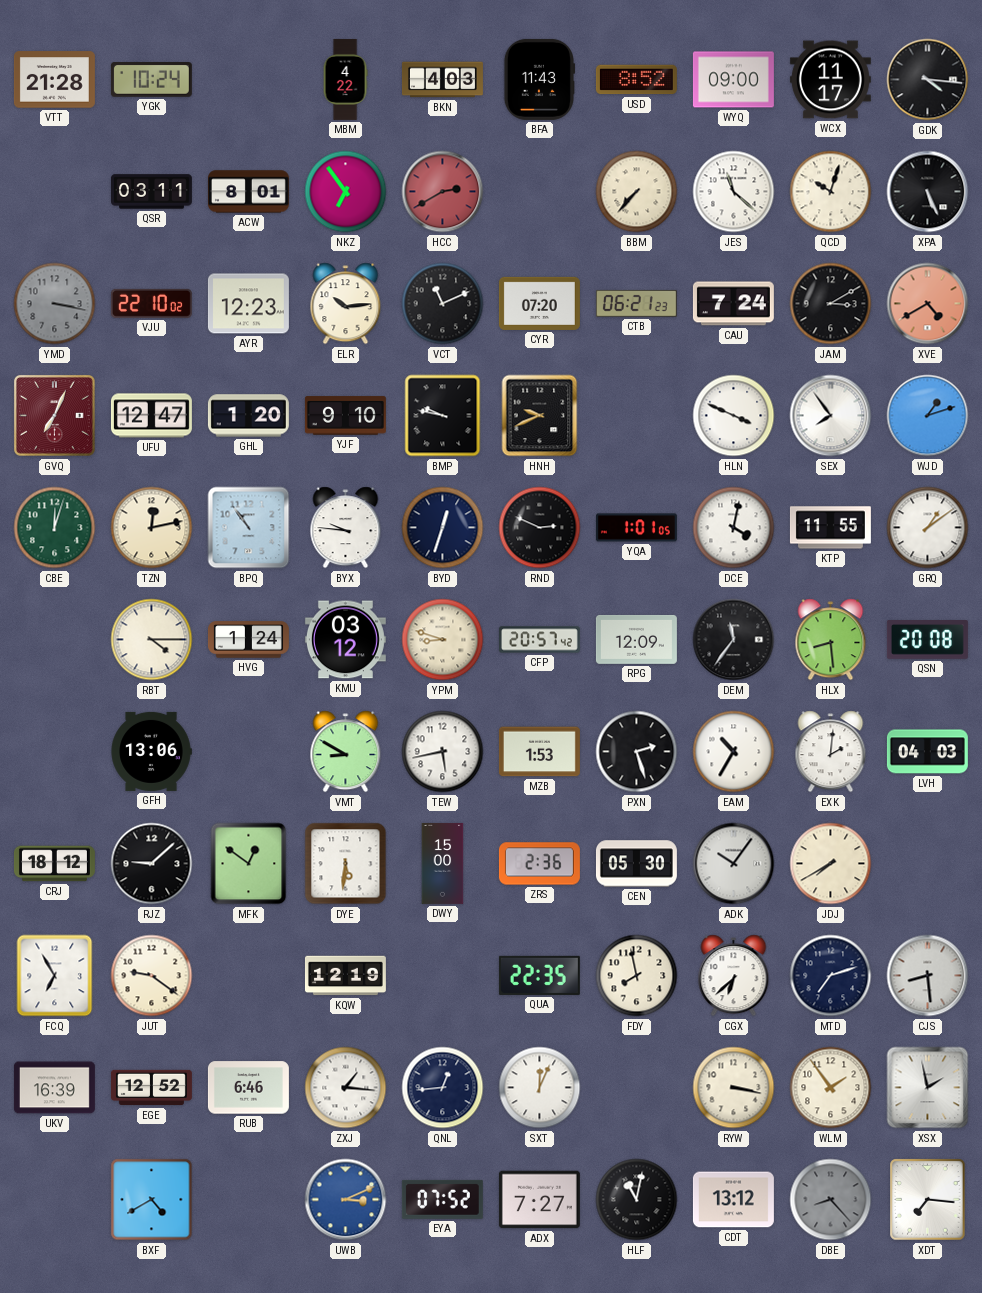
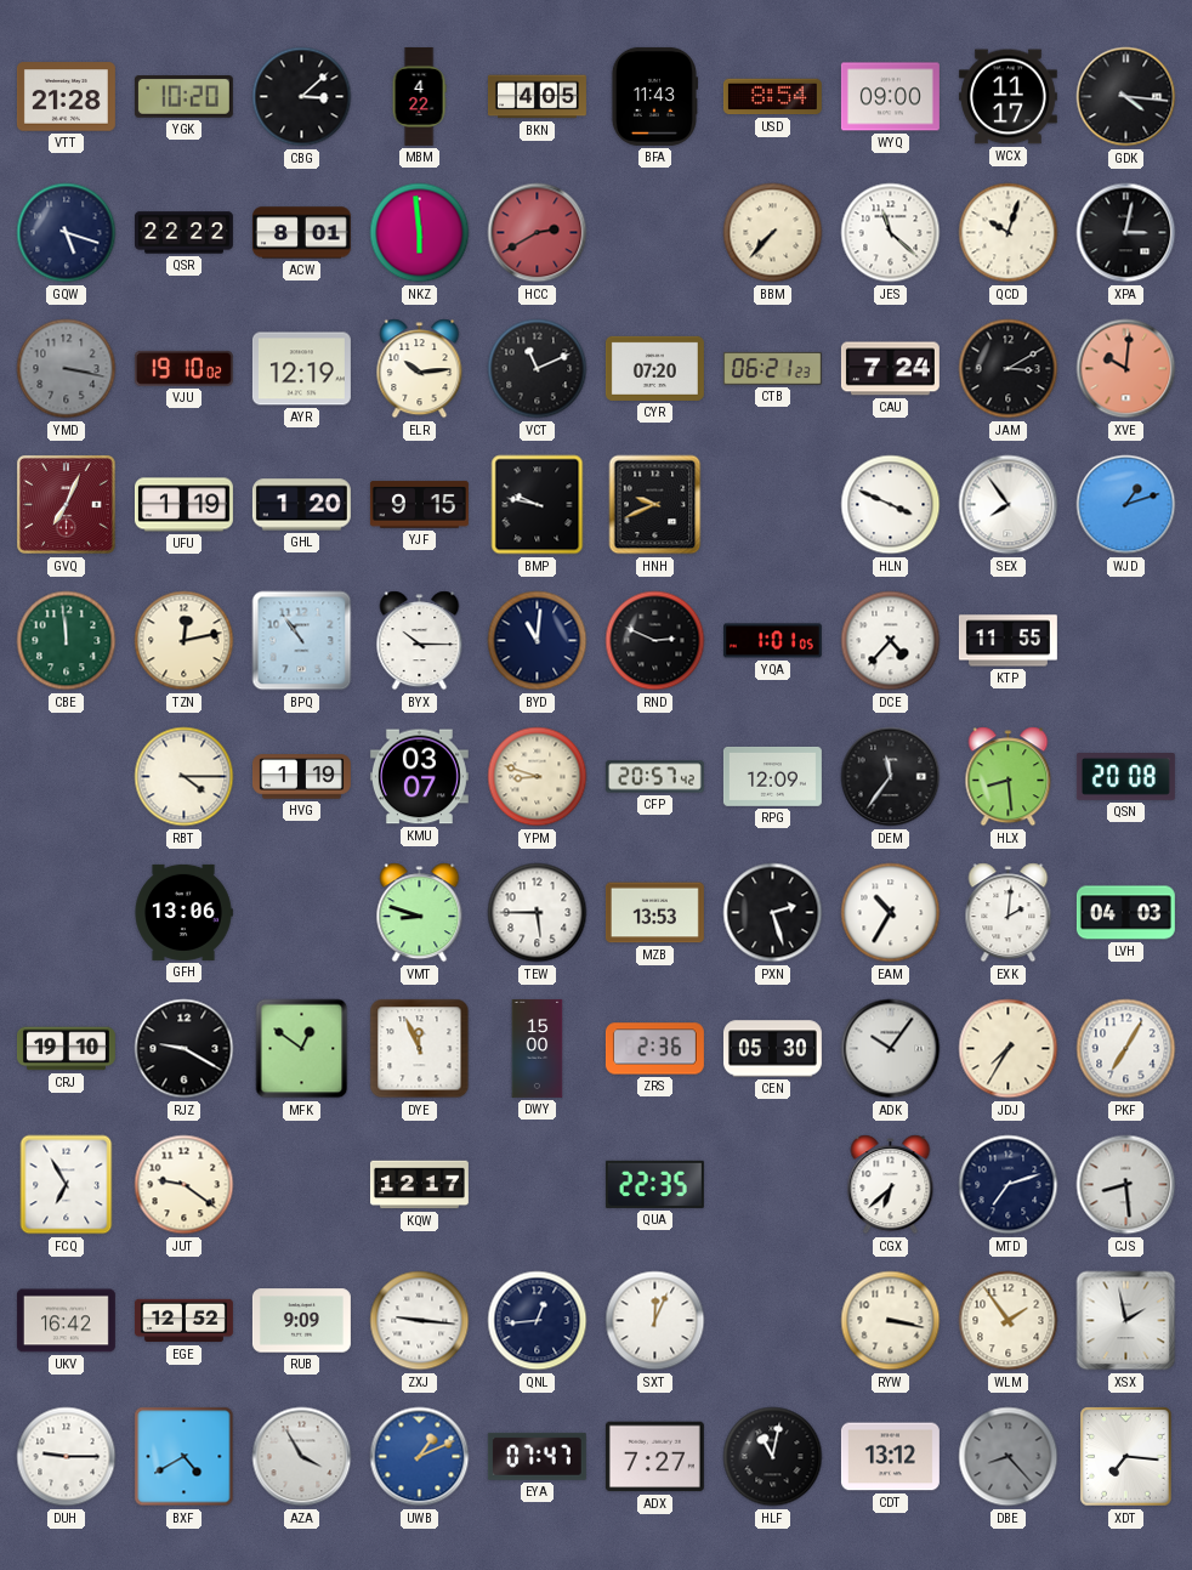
YGK: 10:24 -> 10:20 (183, 97)
CBG: none -> 3:08 (302, 97)
BKN: 4:03 -> 4:05 (537, 97)
USD: 8:52 -> 8:54 (772, 97)
GQW: none -> 5:18 (67, 233)
QSR: 03:11 -> 22:22 (183, 233)
NKZ: 6:54 -> 5:59 (420, 233)
XPA: 5:26 -> 3:02 (1126, 233)
VJU: 22:10 -> 19:10 (183, 368)
AYR: 12:23 -> 12:19 (301, 369)
XVE: 4:40 -> 10:01 (1126, 369)
UFU: 12:47 -> 1:19 (183, 505)
YJF: 9:10 -> 9:15 (419, 505)
CBE: 12:03 -> 11:59 (67, 641)
BYX: 9:46 -> 10:15 (420, 641)
BYD: 12:33 -> 11:01 (538, 641)
DCE: 4:02 -> 4:37 (891, 641)
GRQ: 1:09 -> none (928, 528)
HVG: 1:24 -> 1:19 (301, 777)
KMU: 03:12 -> 03:07 (419, 777)
VMT: 8:50 -> 8:48 (420, 913)
TEW: 5:43 -> 5:45 (538, 913)
MZB: 1:53 -> 13:53 (654, 913)
CRJ: 18:12 -> 19:10 (66, 1049)
RJZ: 9:08 -> 9:20 (185, 1049)
DYE: 5:31 -> 11:56 (420, 1049)
JDJ: 7:40 -> 7:35 (1009, 1049)
PKF: none -> 7:05 (1126, 1049)
KQW: 12:19 -> 12:17 (419, 1185)
FDY: 7:58 -> none (637, 976)
UKV: 16:39 -> 16:42 (66, 1321)
RUB: 6:46 -> 9:09 (301, 1321)
ZXJ: 1:16 -> 9:16 (420, 1321)
DUH: none -> 9:15 (67, 1457)
AZA: none -> 3:55 (302, 1457)
UWB: 3:11 -> 1:11 (420, 1457)
EYA: 07:52 -> 07:47 (537, 1456)
